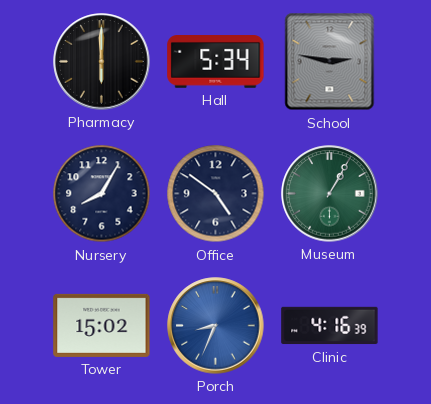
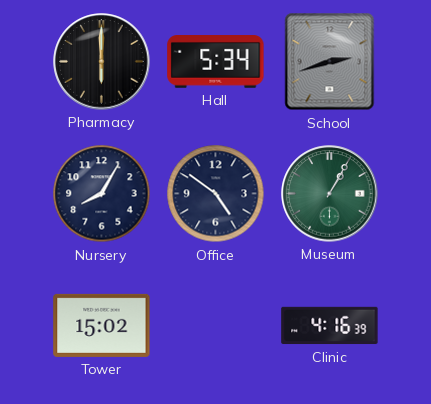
School: 2:47 -> 2:42 (330, 62)
Porch: 8:34 -> none (216, 326)
